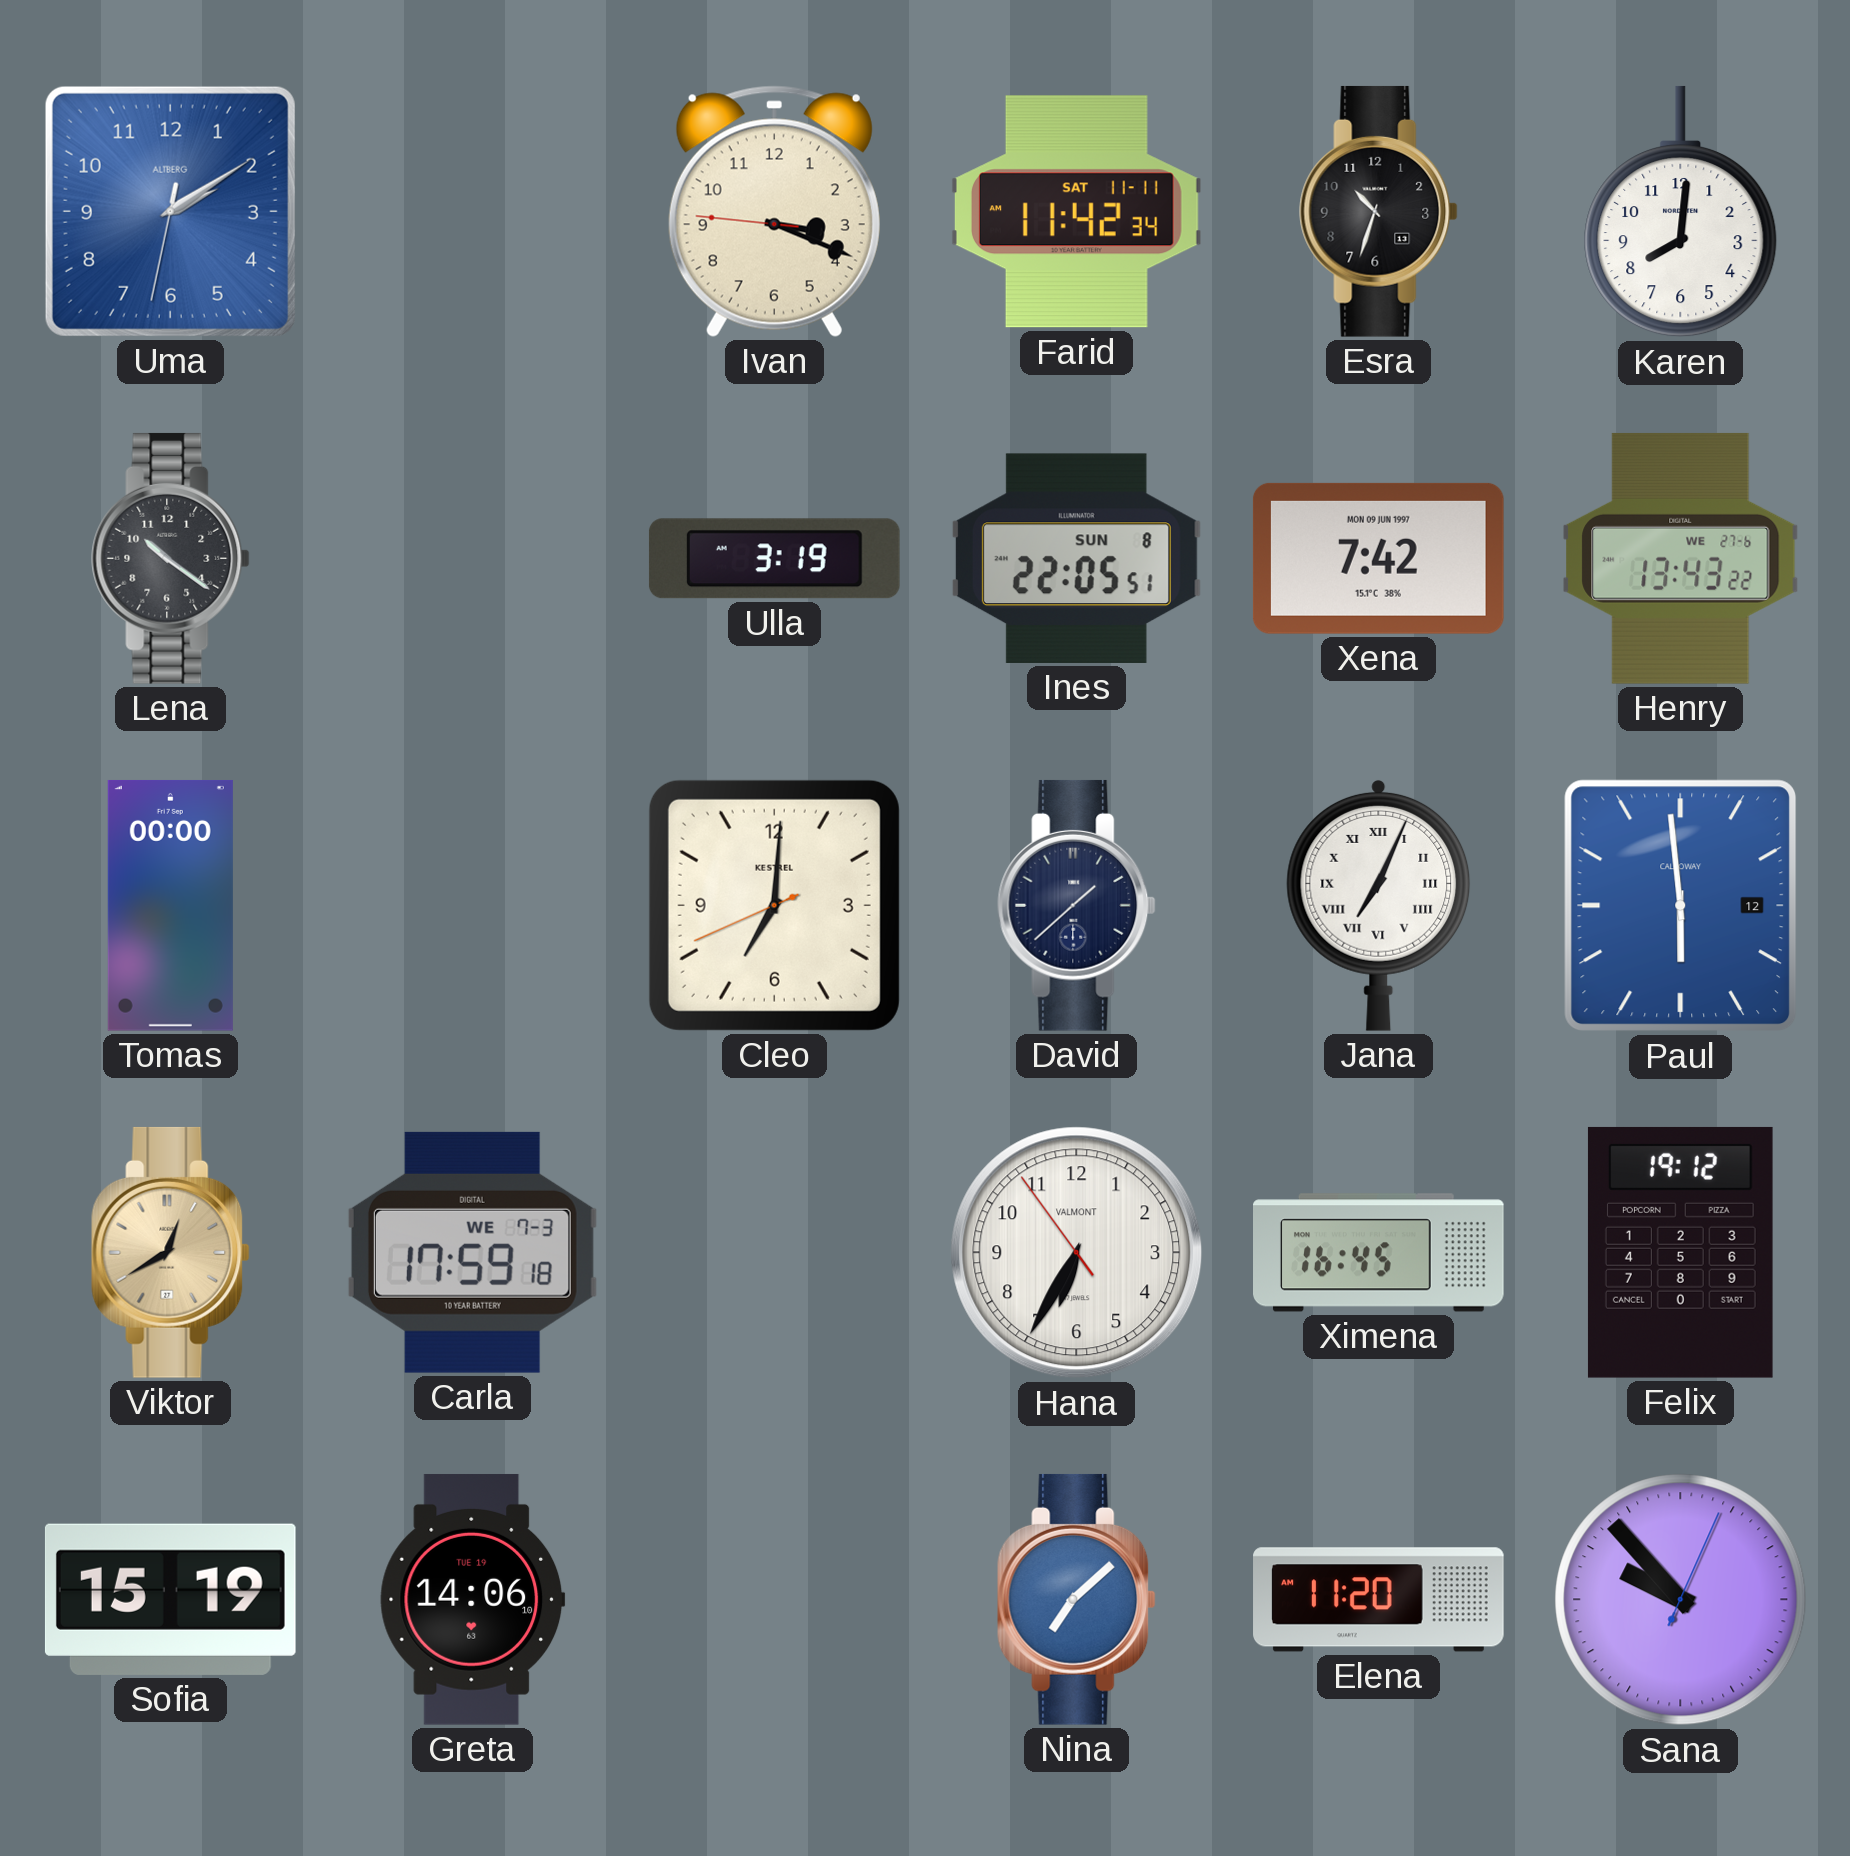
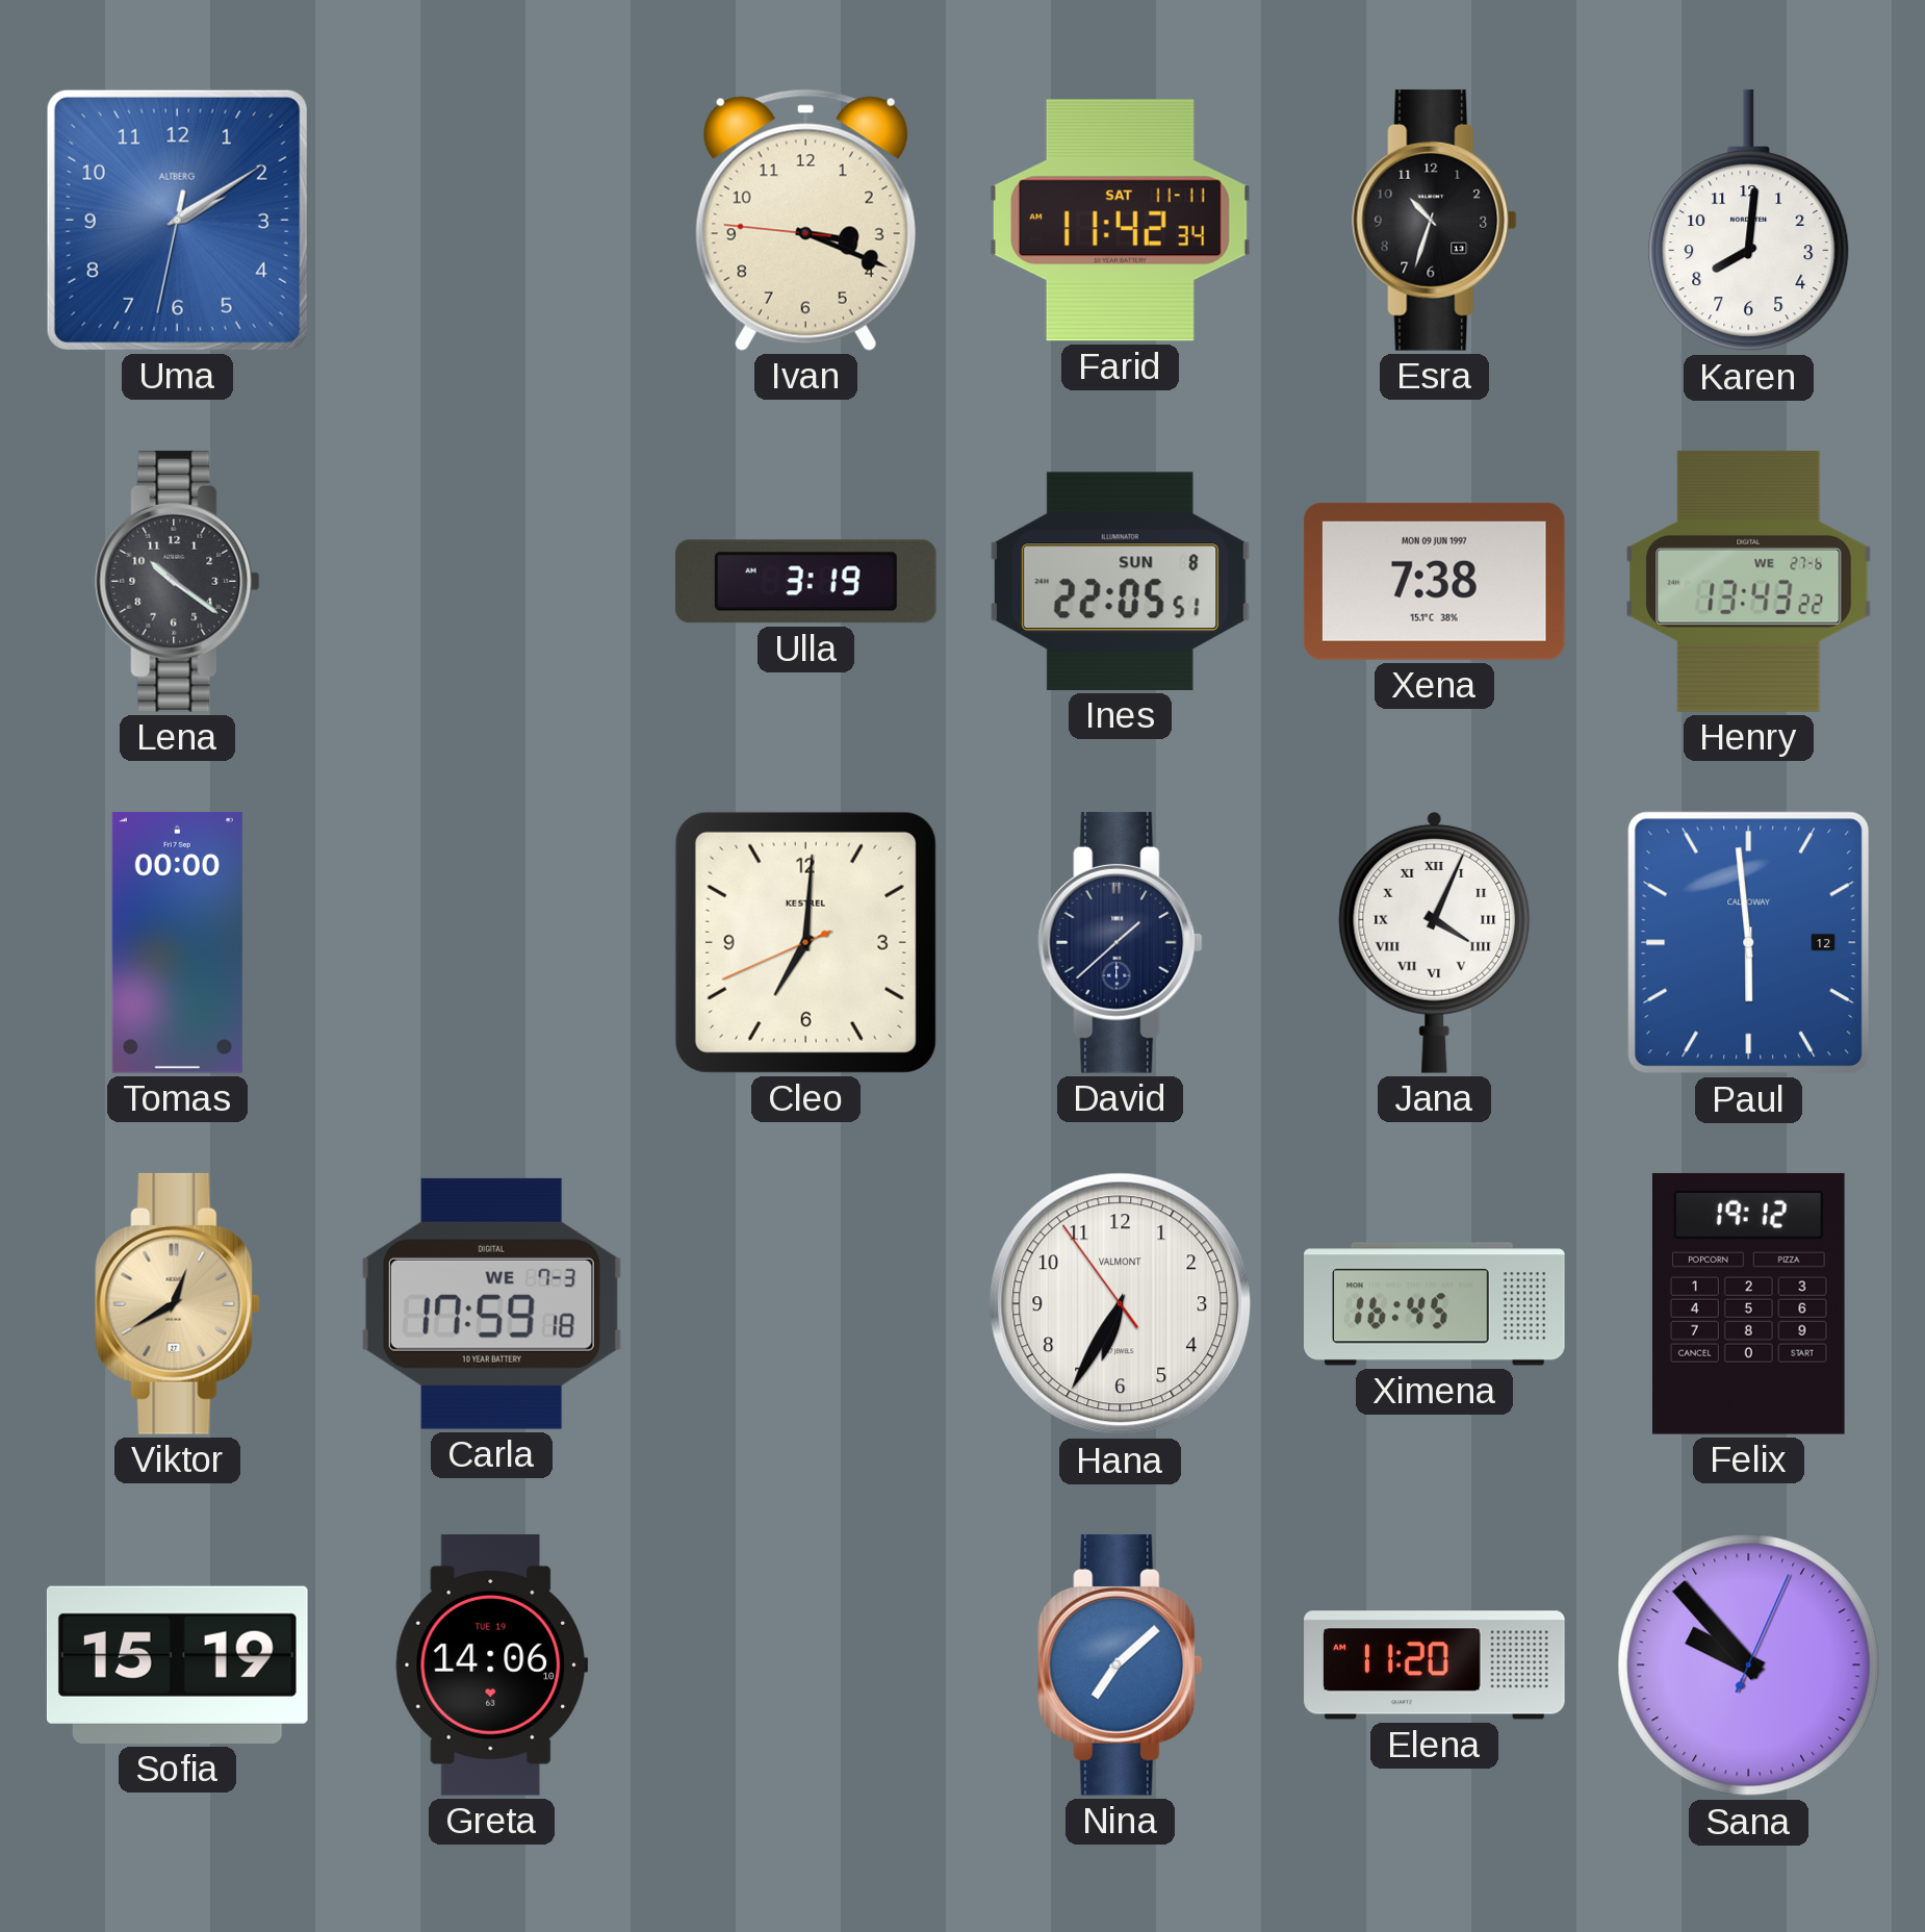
Xena: 7:42 -> 7:38 (1434, 581)
Jana: 7:04 -> 4:04 (1435, 942)
